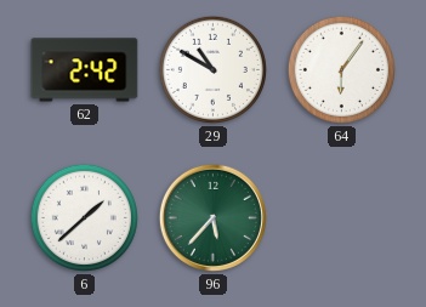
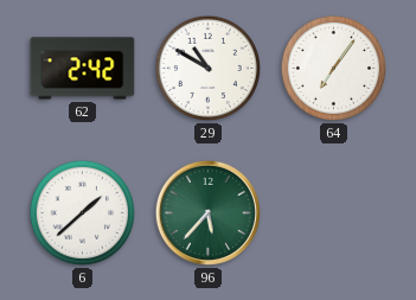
64: 6:06 -> 7:06 (333, 68)
